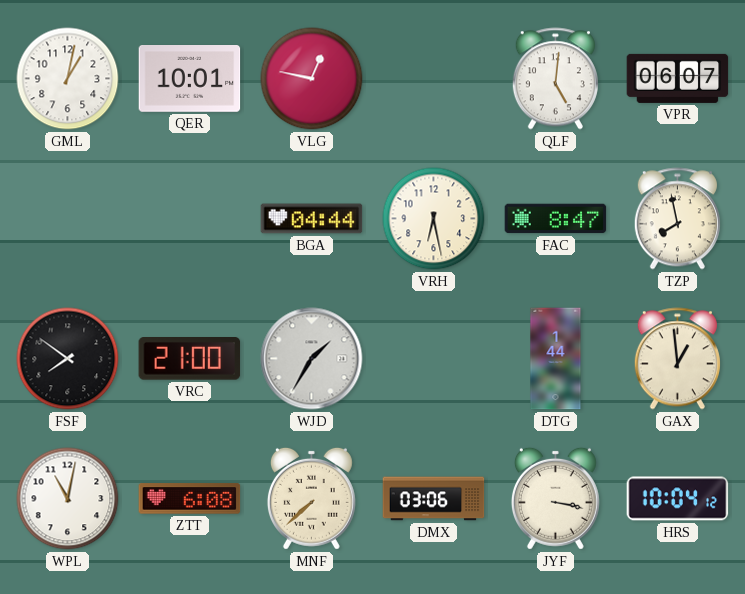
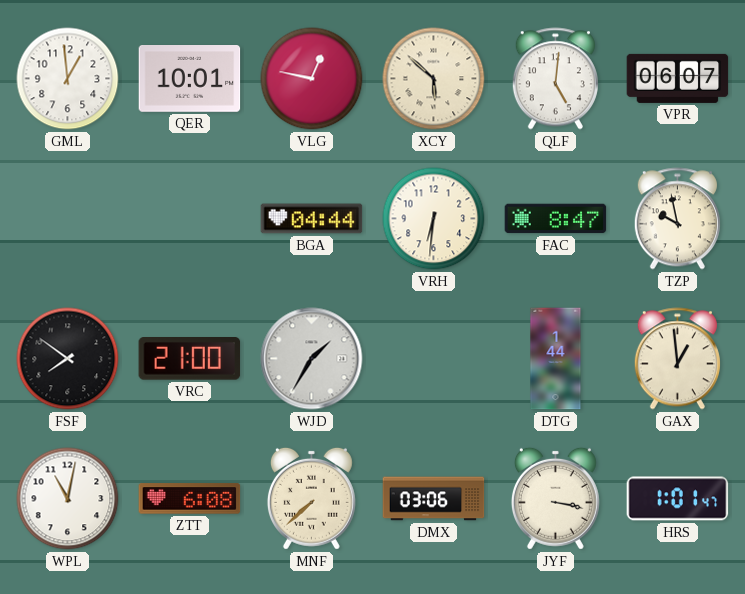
GML: 1:02 -> 12:59 (68, 79)
XCY: none -> 5:52 (434, 79)
VRH: 6:28 -> 6:31 (434, 219)
TZP: 7:58 -> 9:58 (677, 219)
HRS: 10:04 -> 1:01 (678, 499)
